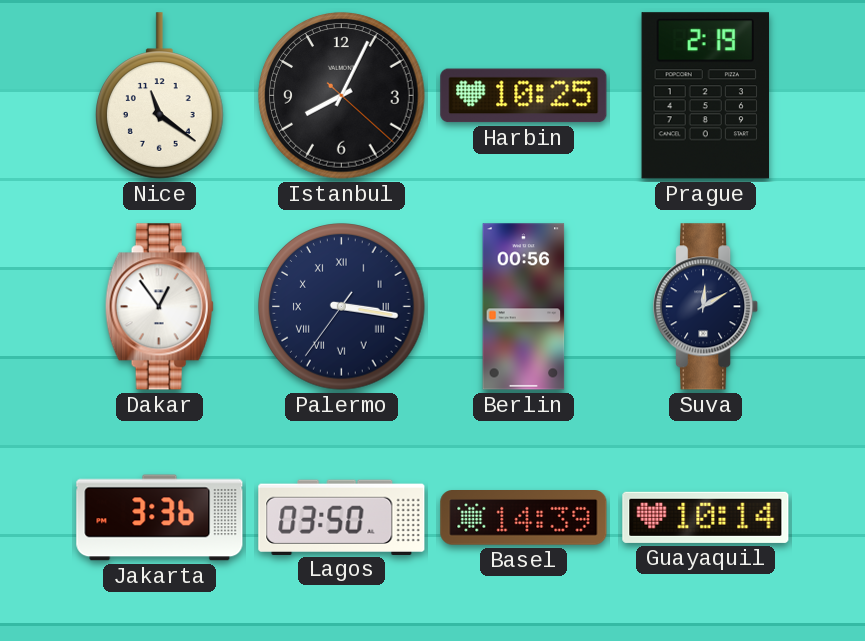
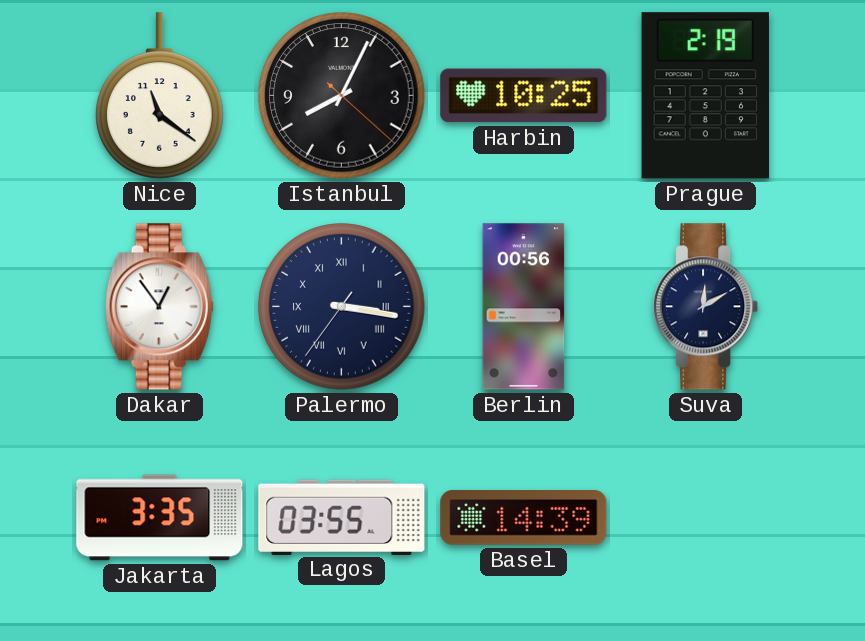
Jakarta: 3:36 -> 3:35 (160, 518)
Lagos: 03:50 -> 03:55 (342, 517)
Guayaquil: 10:14 -> none (706, 517)
